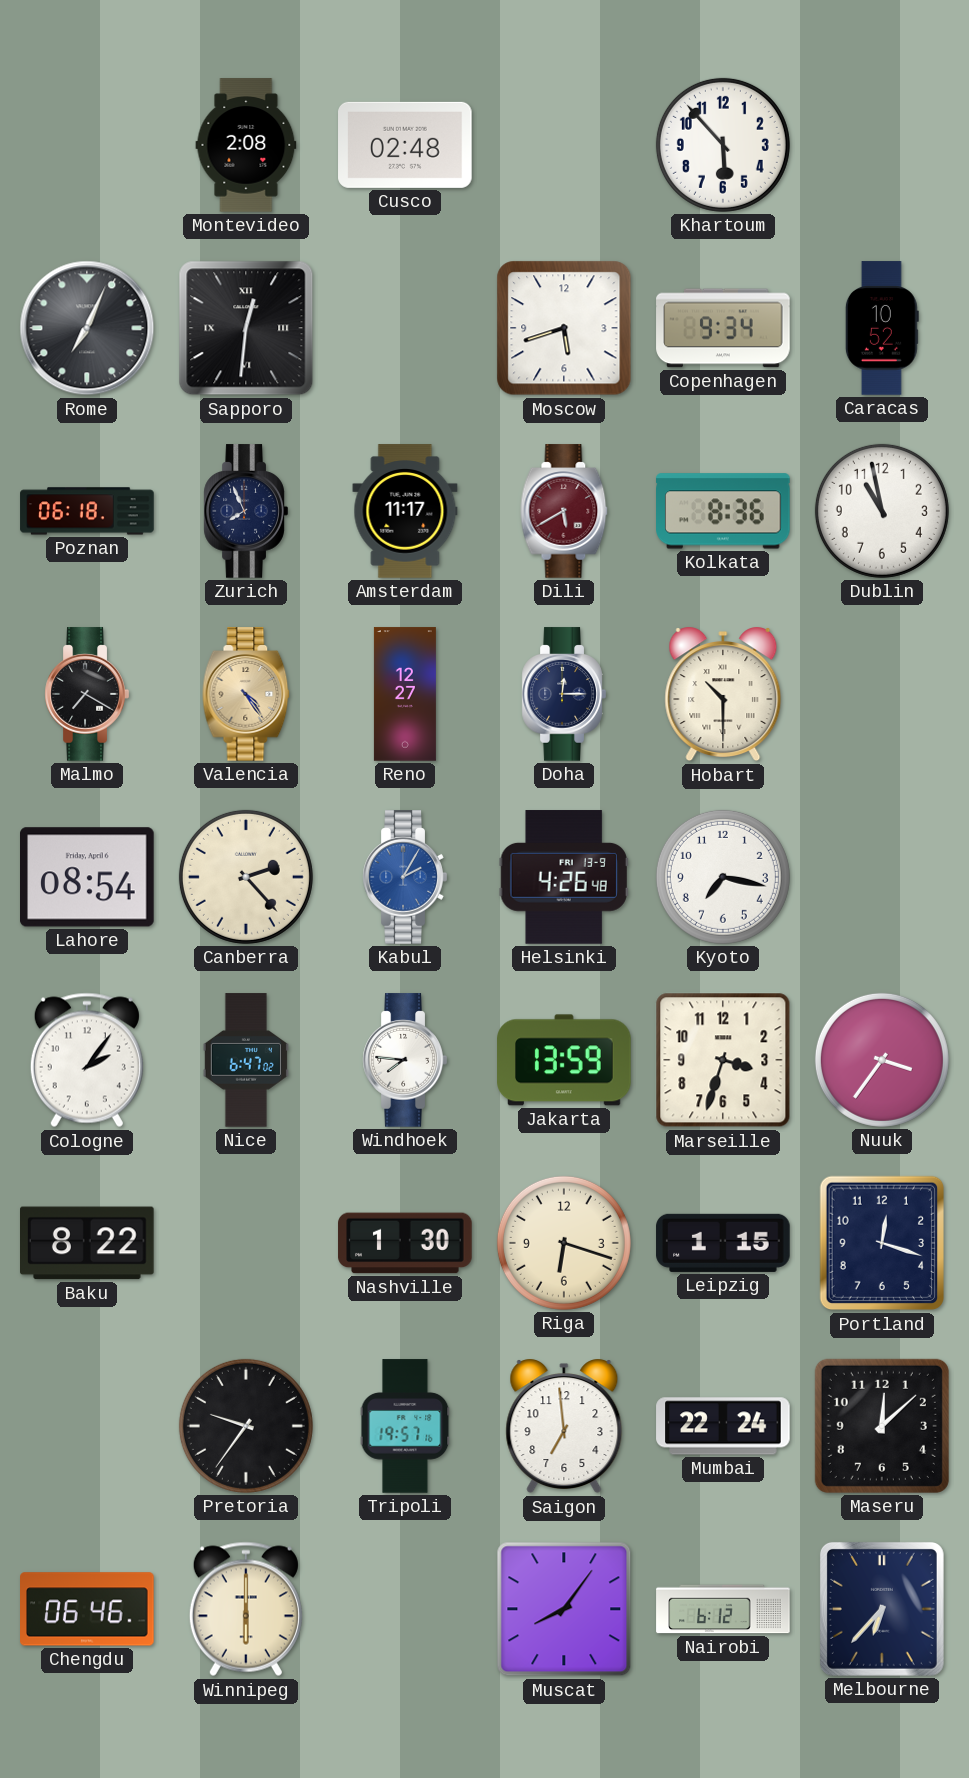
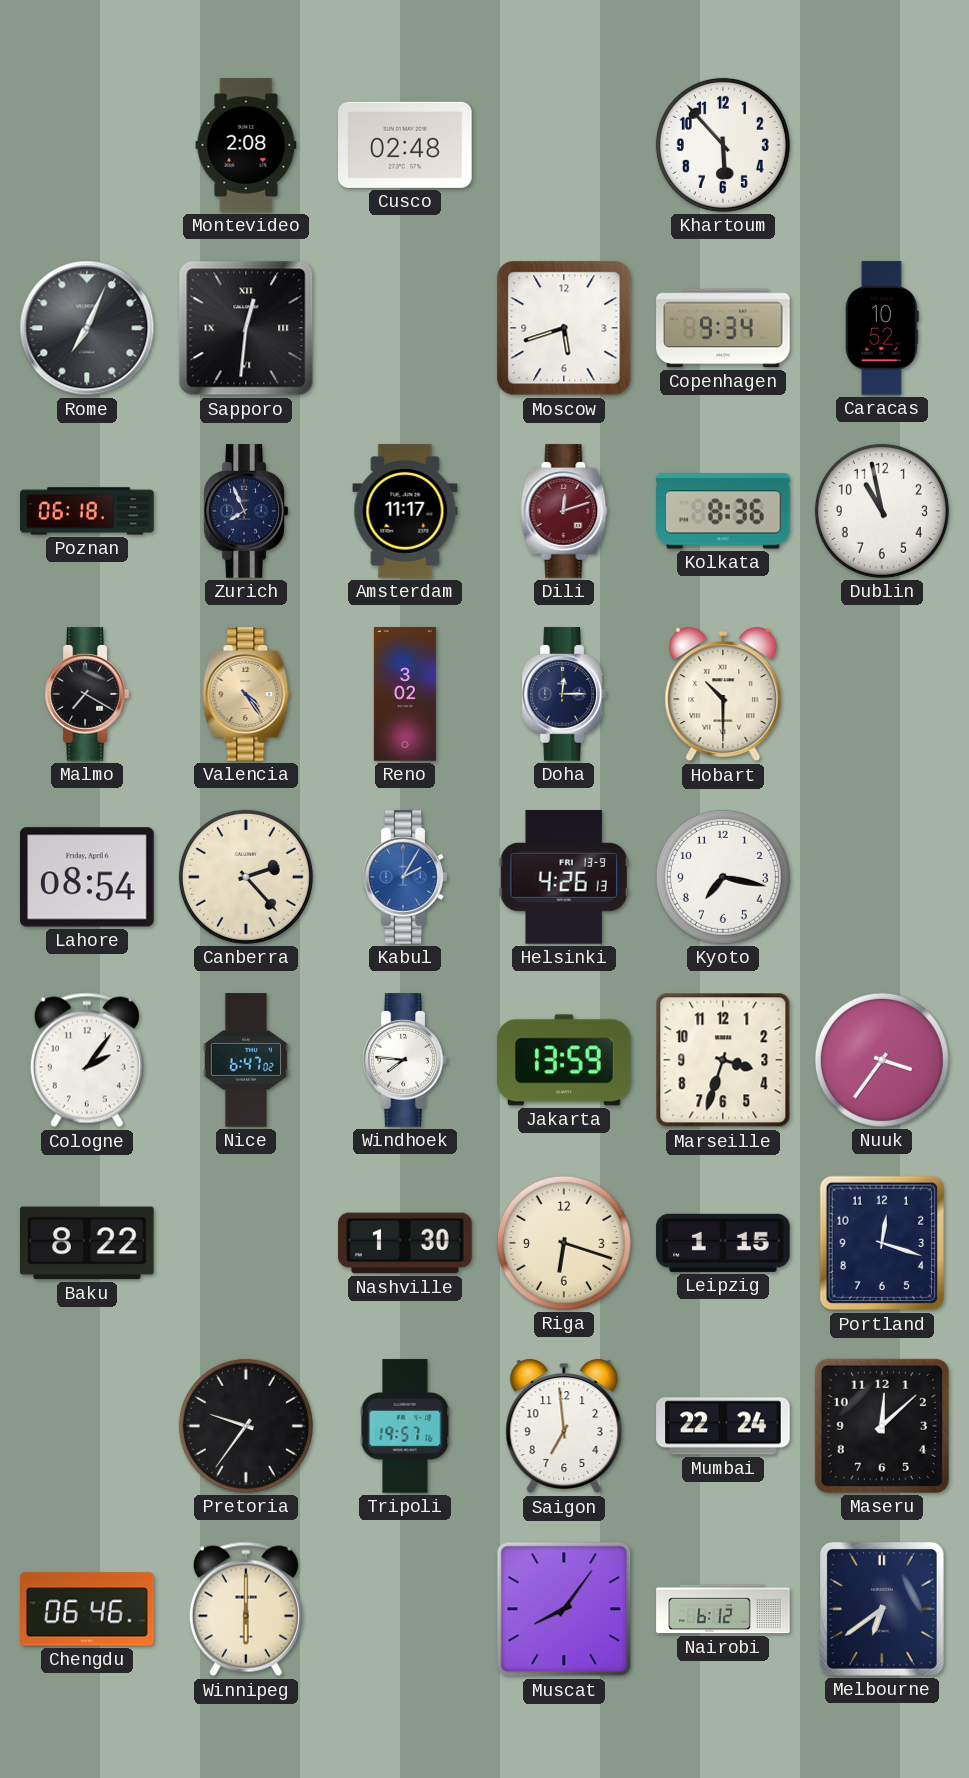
Dili: 5:40 -> 12:12 (564, 511)
Reno: 12:27 -> 3:02 (405, 694)
Helsinki: 4:26:48 -> 4:26:13 (564, 877)
Melbourne: 6:37 -> 6:39 (882, 1609)
